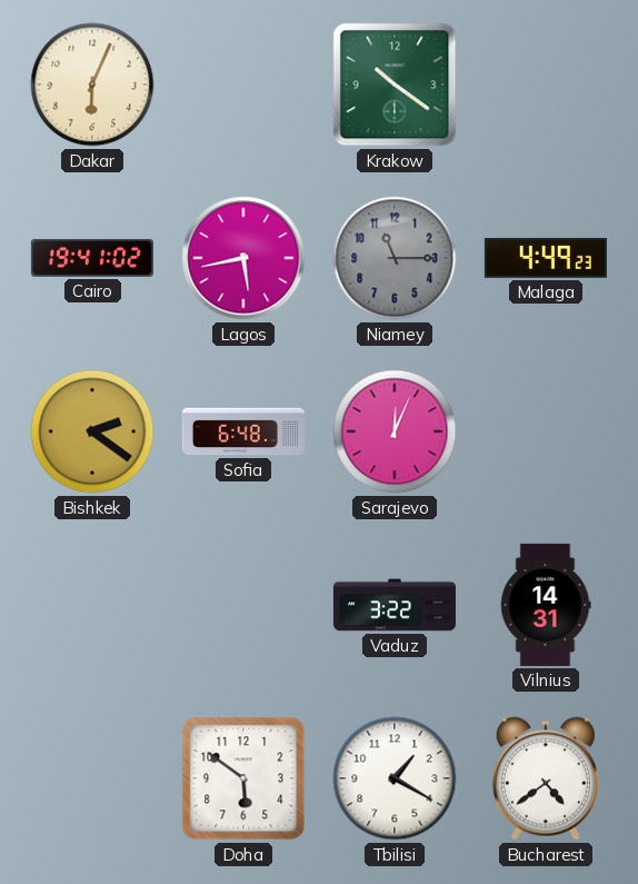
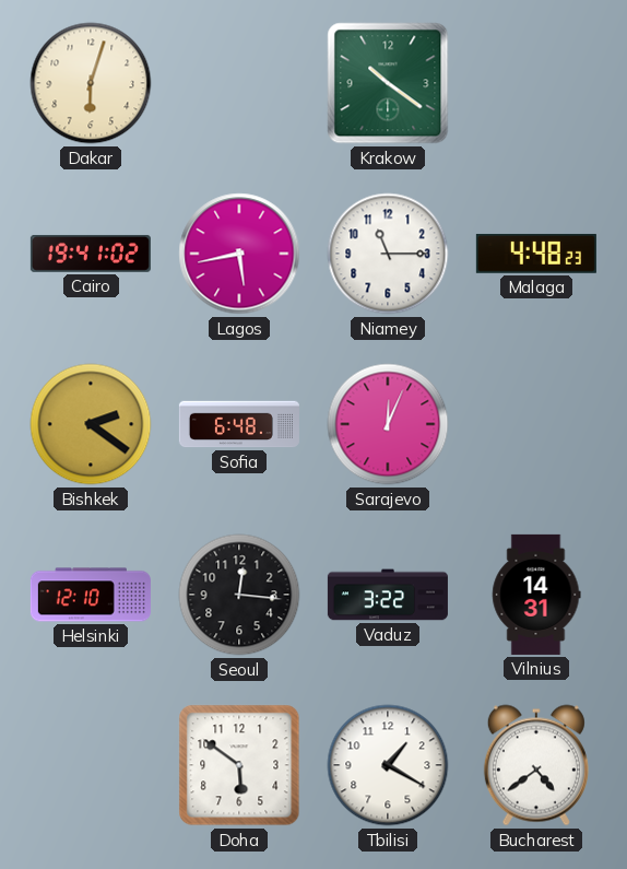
Dakar: 6:04 -> 6:03 (91, 83)
Niamey dial: grey -> white (388, 254)
Malaga: 4:49 -> 4:48 (536, 254)
Helsinki: none -> 12:10 (91, 595)
Seoul: none -> 12:16 (239, 595)
